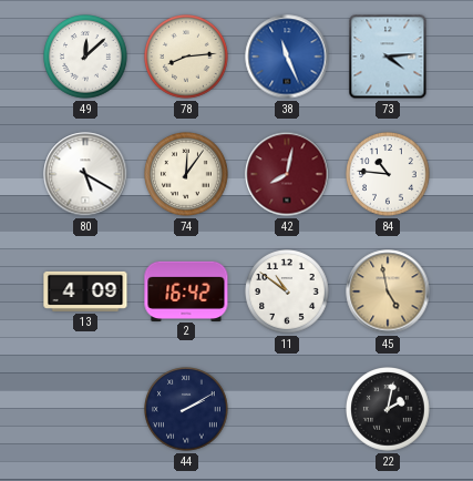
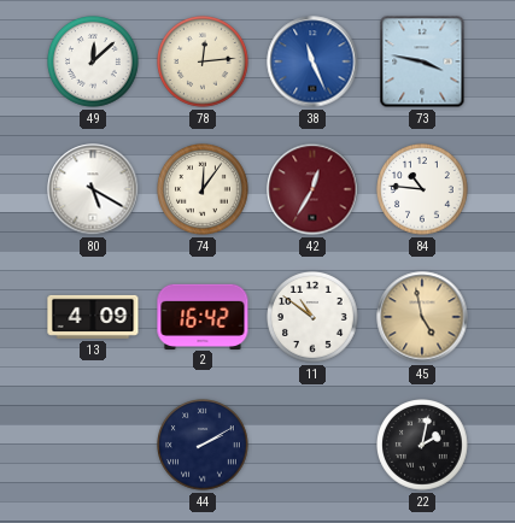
78: 8:14 -> 12:14 (204, 63)
73: 4:14 -> 3:47 (422, 61)
42: 8:02 -> 12:35 (312, 189)
